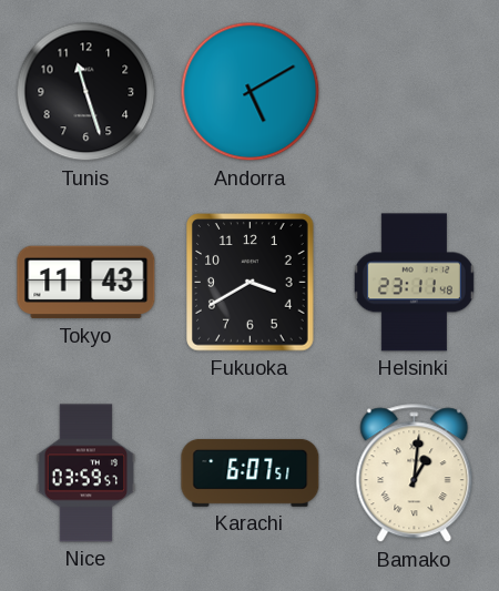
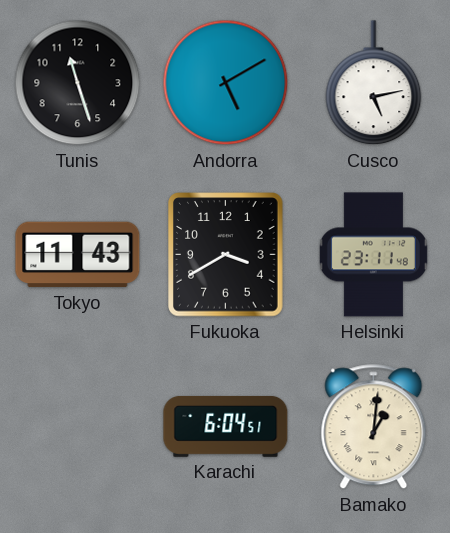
Cusco: none -> 5:13 (374, 83)
Nice: 03:59 -> none (86, 473)
Karachi: 6:07 -> 6:04 (226, 426)
